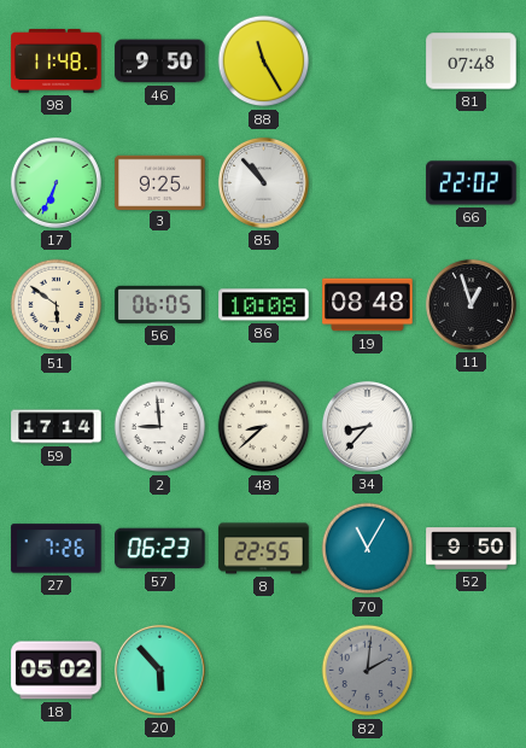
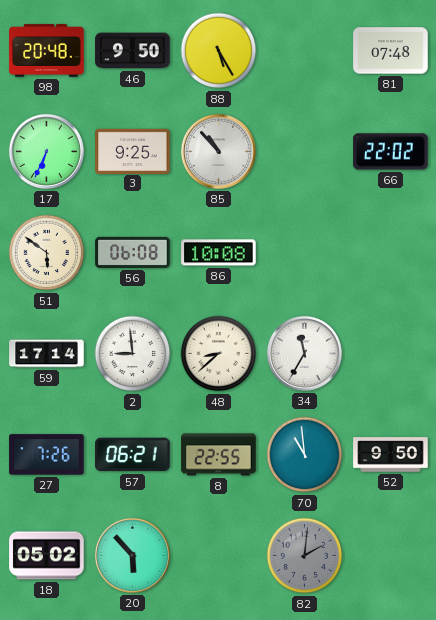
98: 11:48 -> 20:48 (47, 50)
88: 11:25 -> 5:25 (219, 51)
56: 06:05 -> 06:08 (133, 252)
19: 08:48 -> none (368, 305)
11: 12:57 -> none (471, 304)
34: 8:37 -> 11:35 (304, 353)
57: 06:23 -> 06:21 (133, 455)
70: 11:05 -> 10:59 (305, 455)
